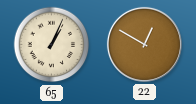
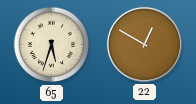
65: 1:04 -> 5:33 (52, 45)
